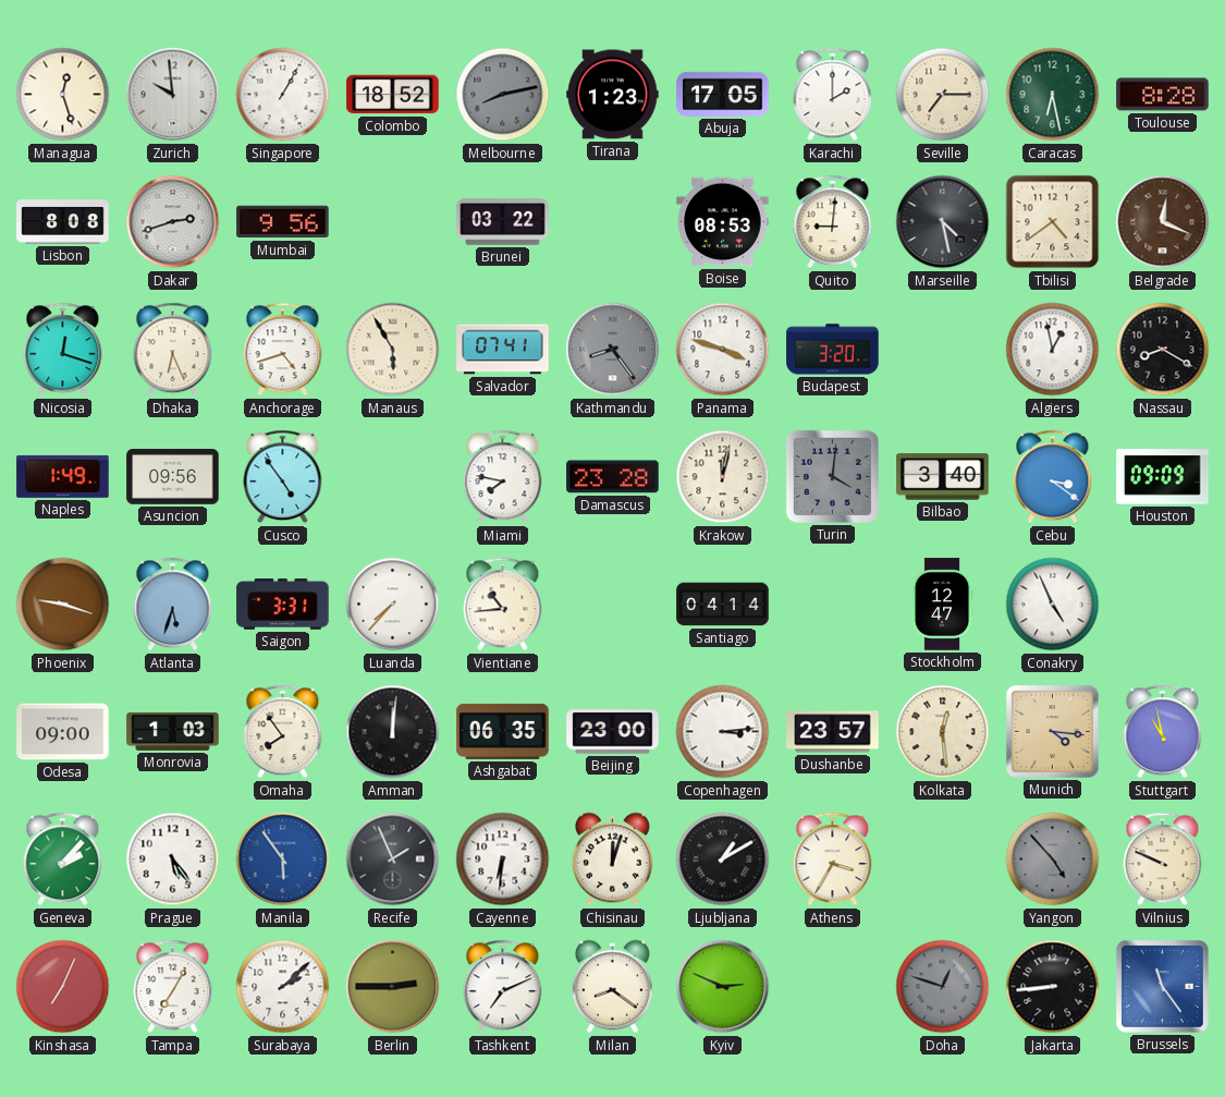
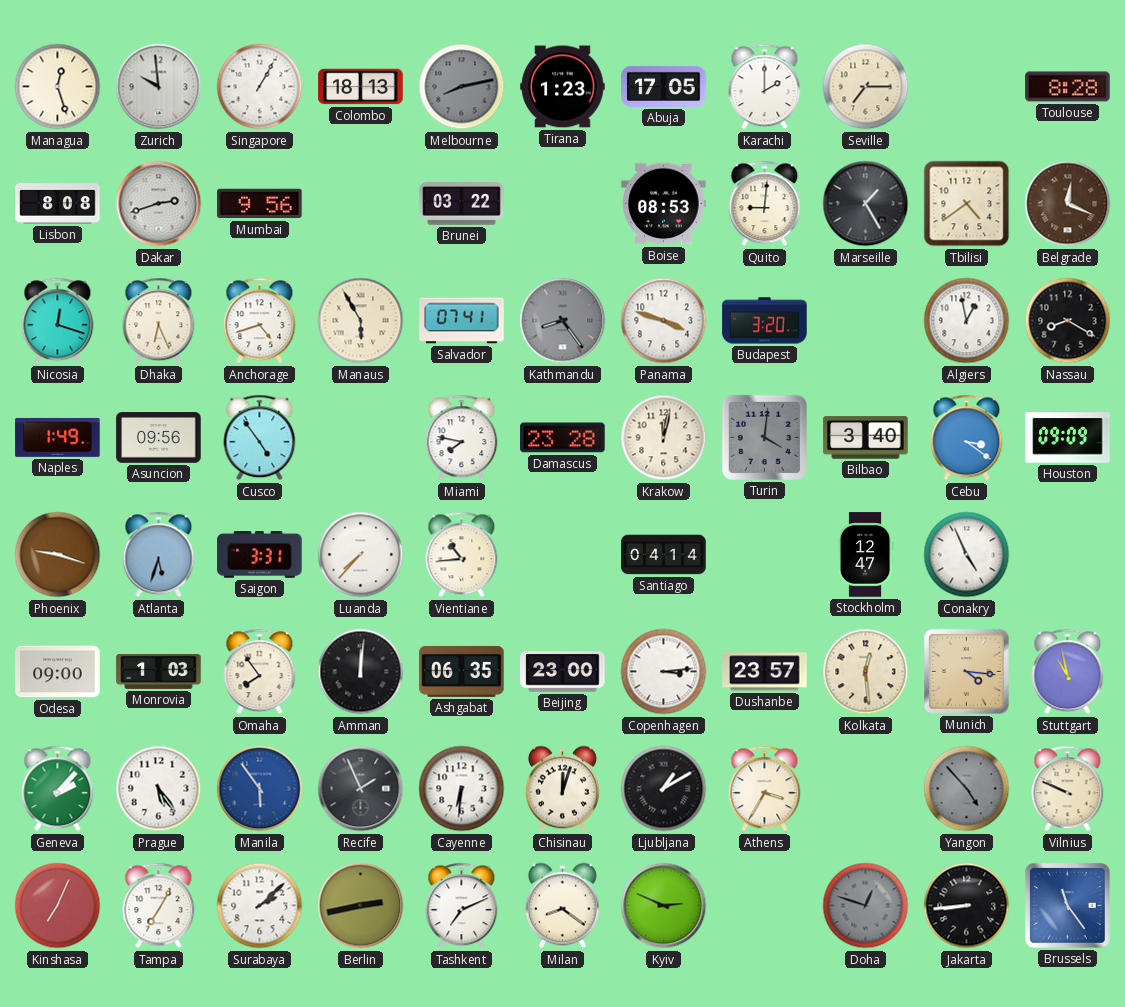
Colombo: 18:52 -> 18:13 (361, 87)
Caracas: 6:28 -> none (1053, 95)
Marseille: 4:28 -> 1:25 (866, 204)
Berlin: 2:45 -> 2:43 (361, 906)
